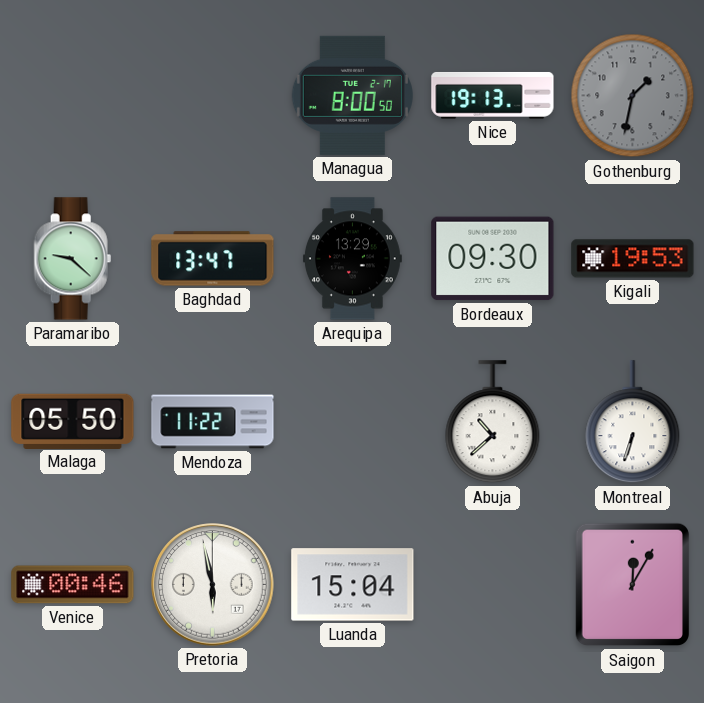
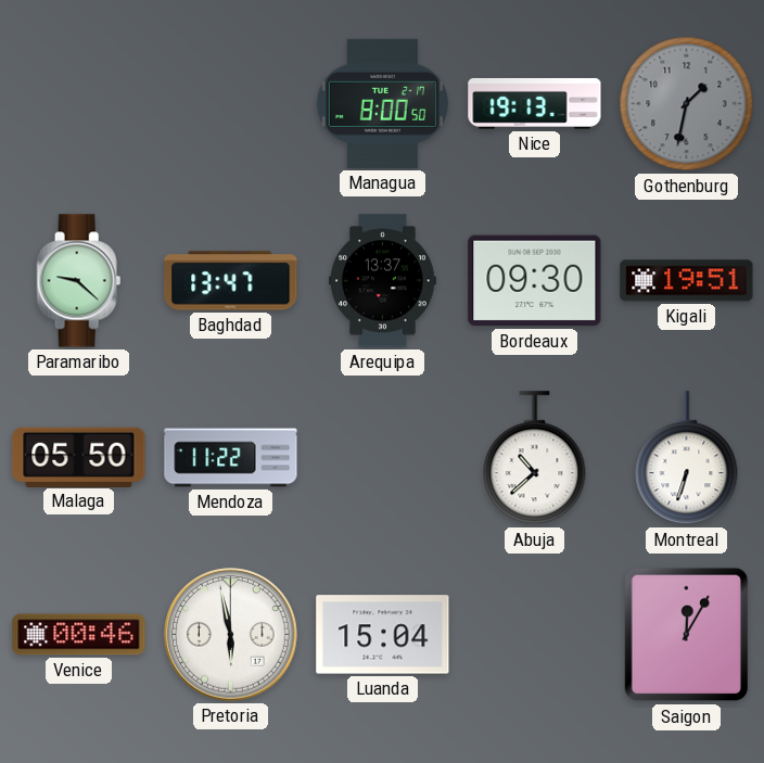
Arequipa: 13:29 -> 13:37 (382, 281)
Kigali: 19:53 -> 19:51 (687, 281)
